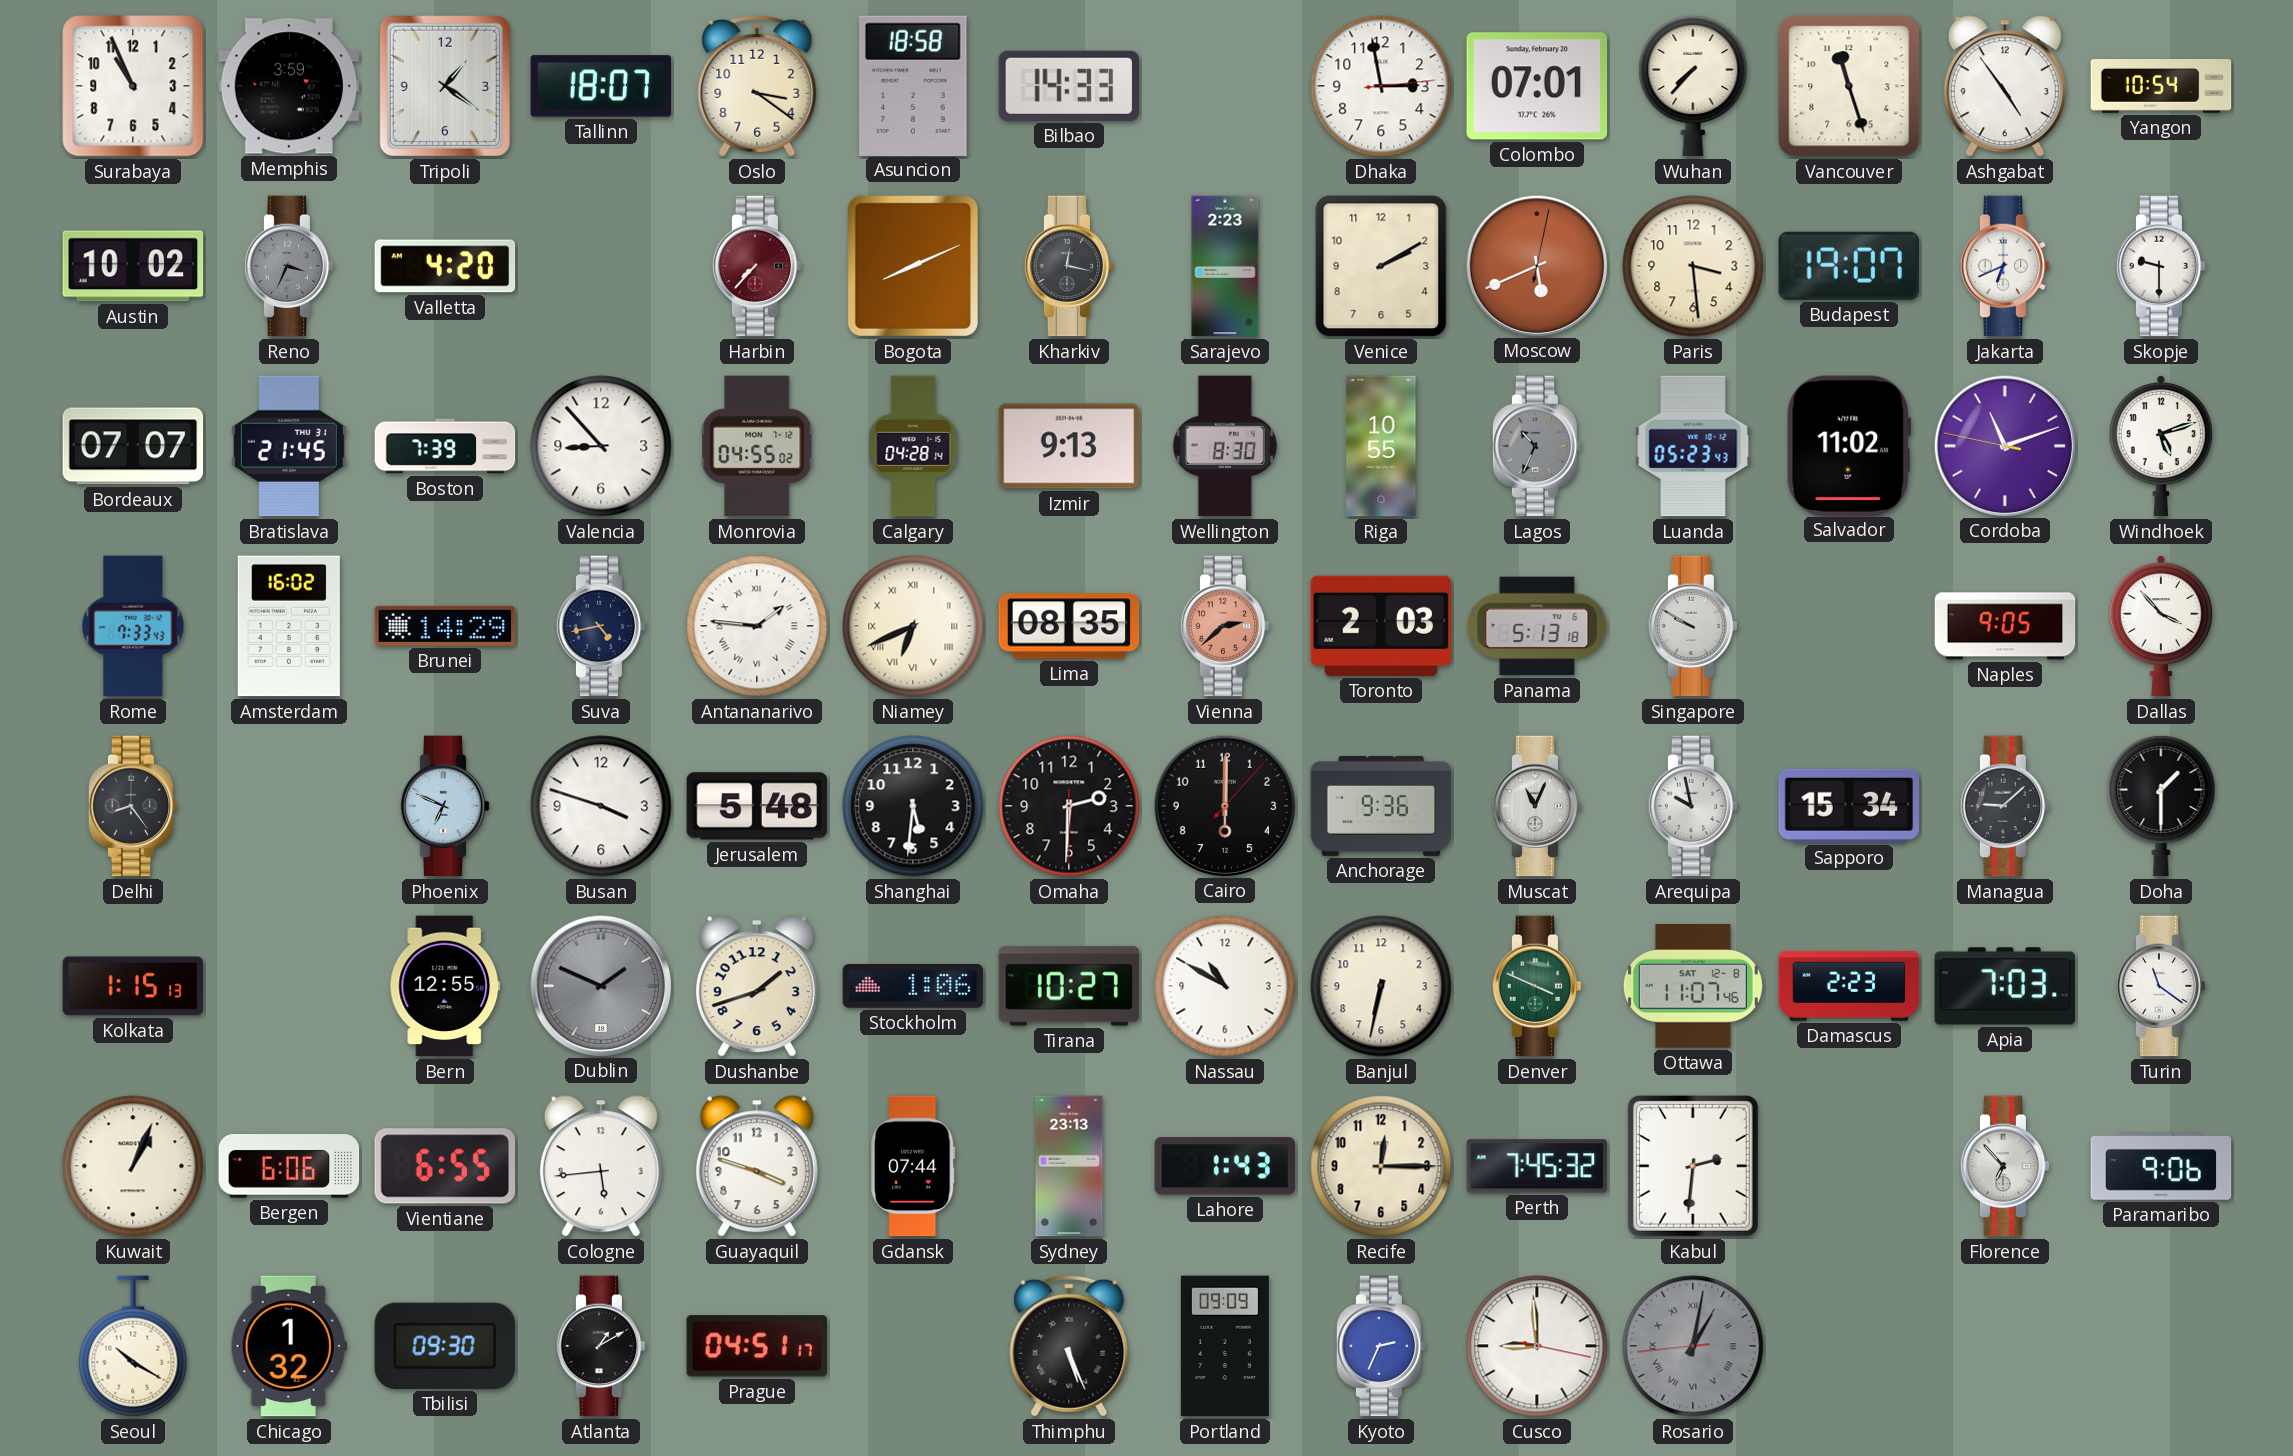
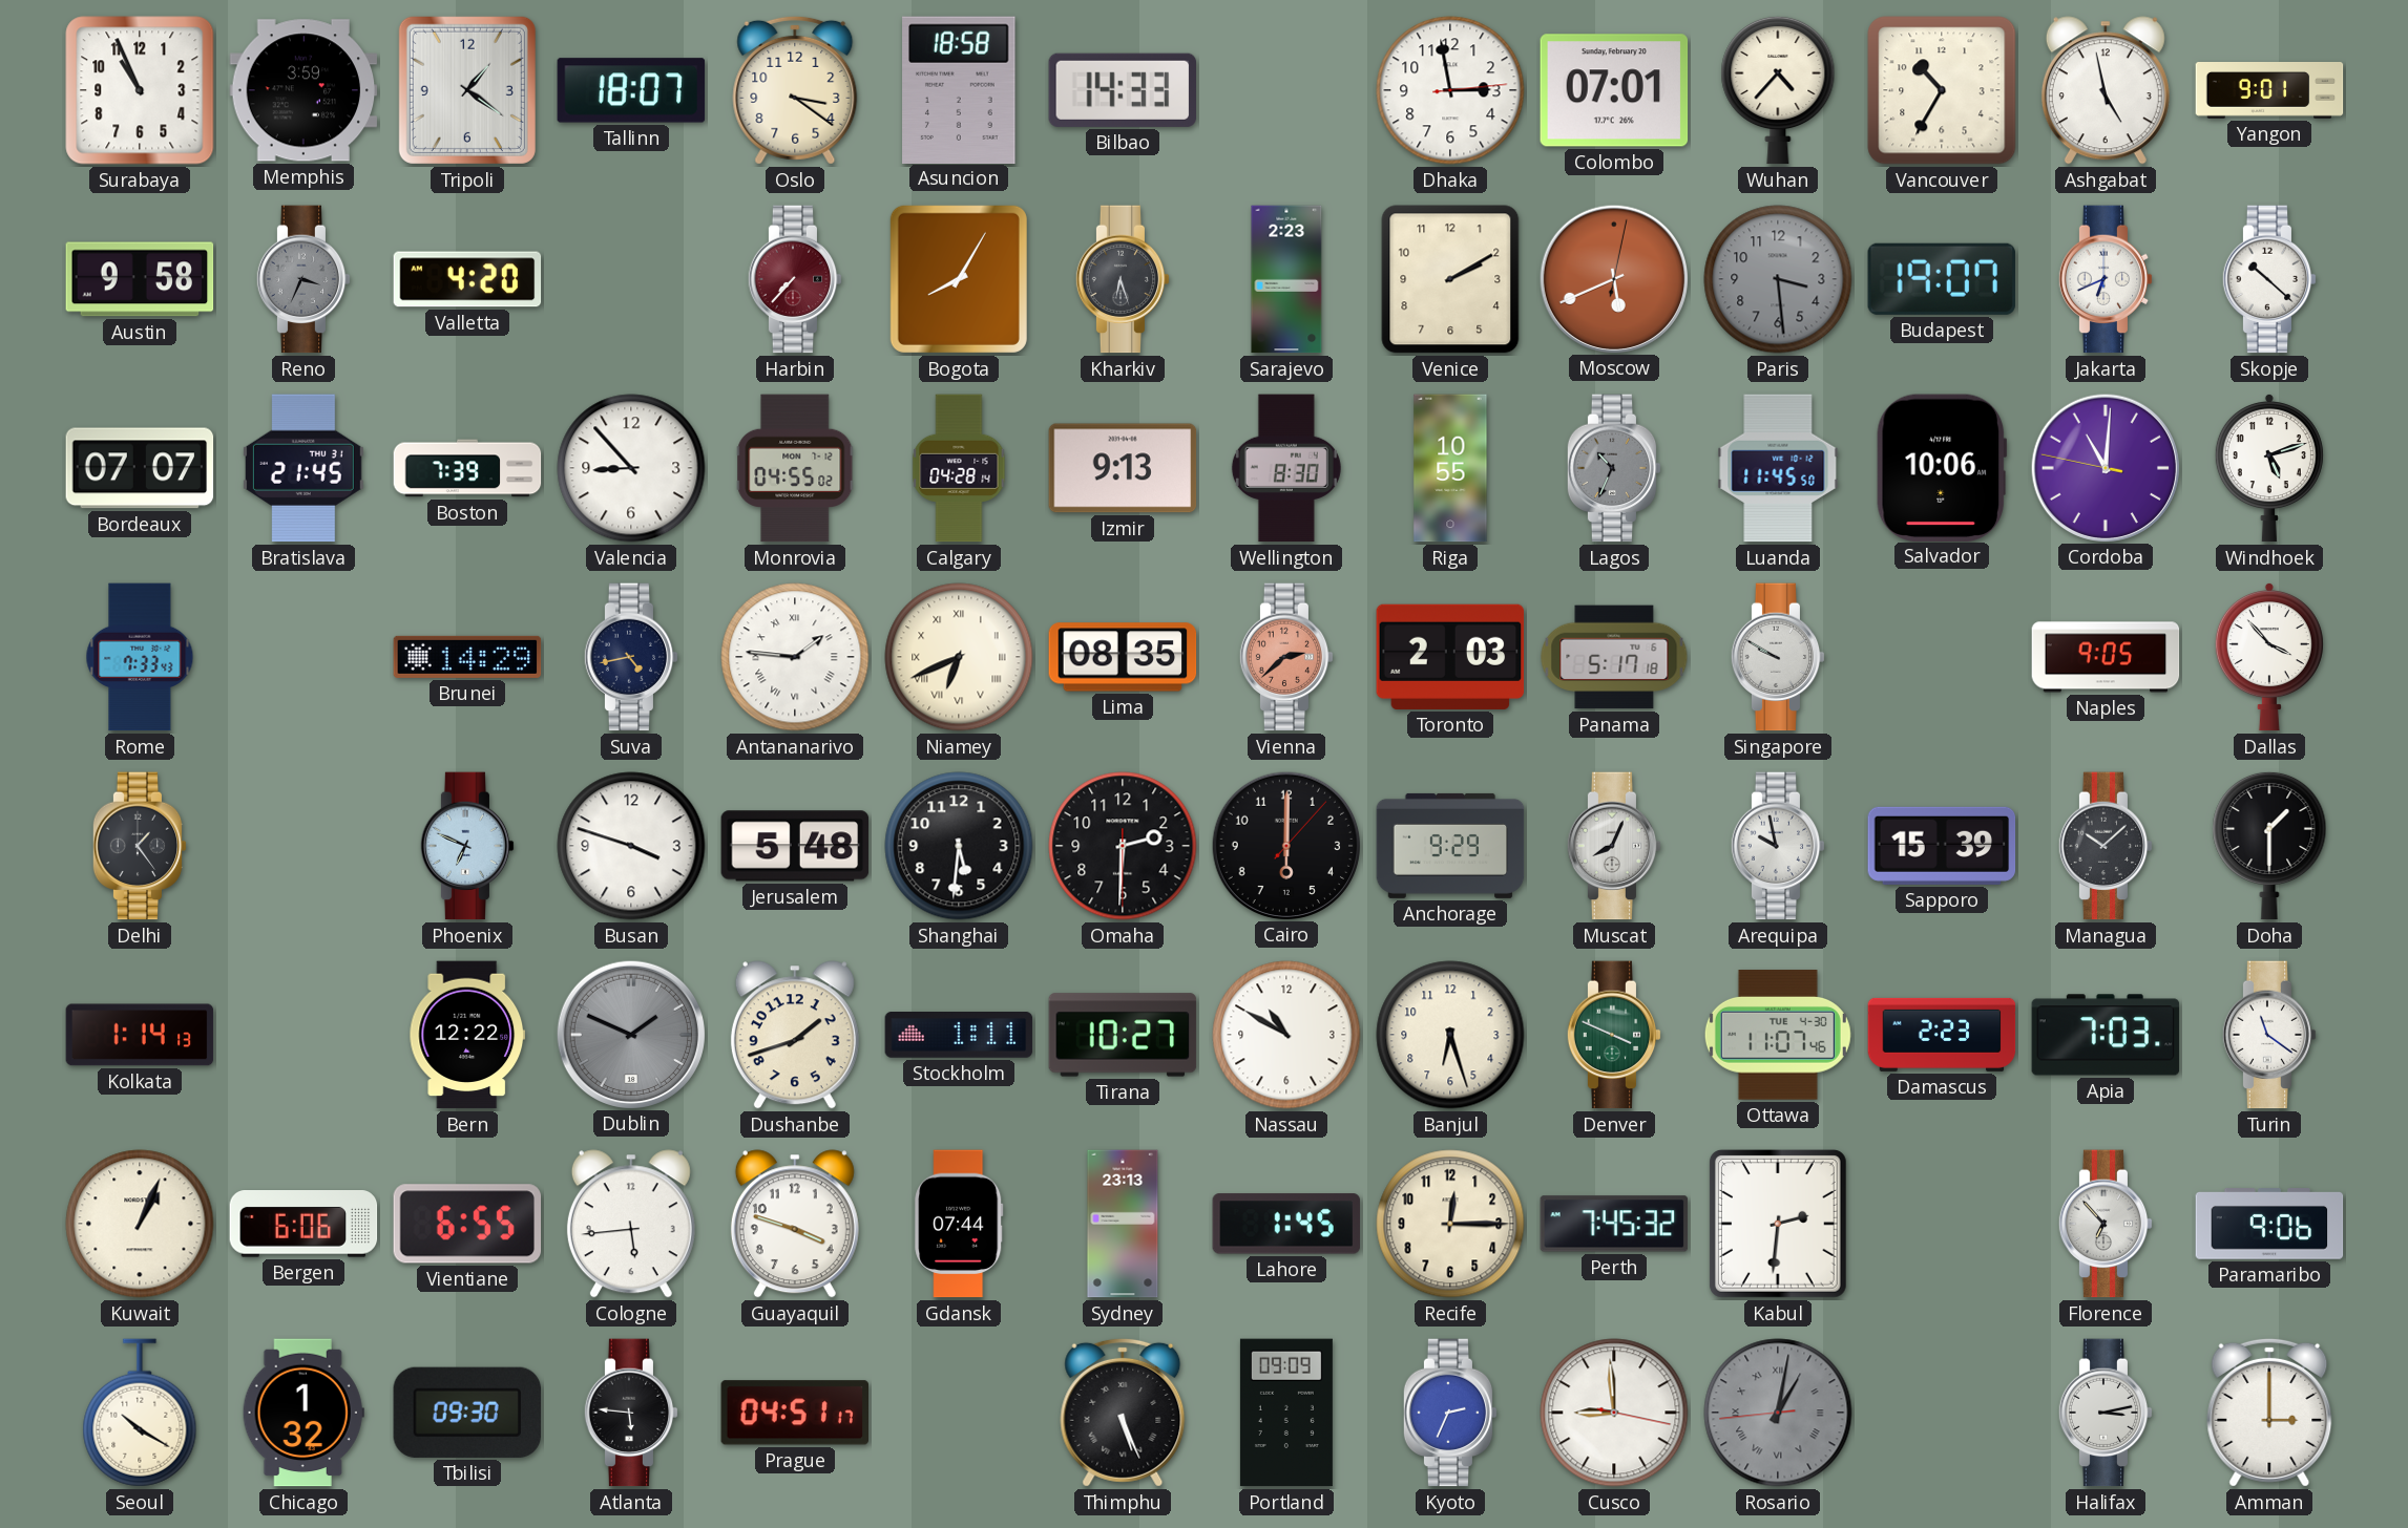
Wuhan: 7:37 -> 4:37 (1778, 90)
Vancouver: 11:27 -> 10:35 (1942, 90)
Ashgabat: 4:54 -> 4:58 (2106, 90)
Yangon: 10:54 -> 9:01 (2269, 91)
Austin: 10:02 -> 9:58 (140, 279)
Bogota: 8:11 -> 8:05 (959, 279)
Kharkiv: 12:17 -> 6:27 (1123, 279)
Paris dial: cream -> grey (1778, 279)
Skopje: 9:30 -> 10:22 (2269, 279)
Luanda: 05:23 -> 11:45 (1778, 468)
Salvador: 11:02 -> 10:06 (1942, 467)
Cordoba: 11:11 -> 11:00 (2105, 467)
Amsterdam: 16:02 -> none (289, 626)
Panama: 5:13 -> 5:17 (1614, 657)
Delhi: 8:24 -> 1:24 (140, 846)
Anchorage: 9:36 -> 9:29 (1450, 846)
Muscat: 11:04 -> 8:04 (1614, 846)
Sapporo: 15:34 -> 15:39 (1942, 846)
Managua: 9:08 -> 10:08 (2106, 846)
Kolkata: 1:15 -> 1:14 (140, 1035)
Bern: 12:55 -> 12:22 (467, 1035)
Stockholm: 1:06 -> 1:11 (959, 1036)
Banjul: 6:32 -> 6:27 (1450, 1035)
Ottawa date: SAT 12-8 -> TUE 4-30 (1778, 1035)
Lahore: 1:43 -> 1:45 (1285, 1224)
Atlanta: 1:10 -> 5:46 (631, 1413)
Halifax: none -> 3:13 (2106, 1413)
Amman: none -> 3:00 (2269, 1413)
